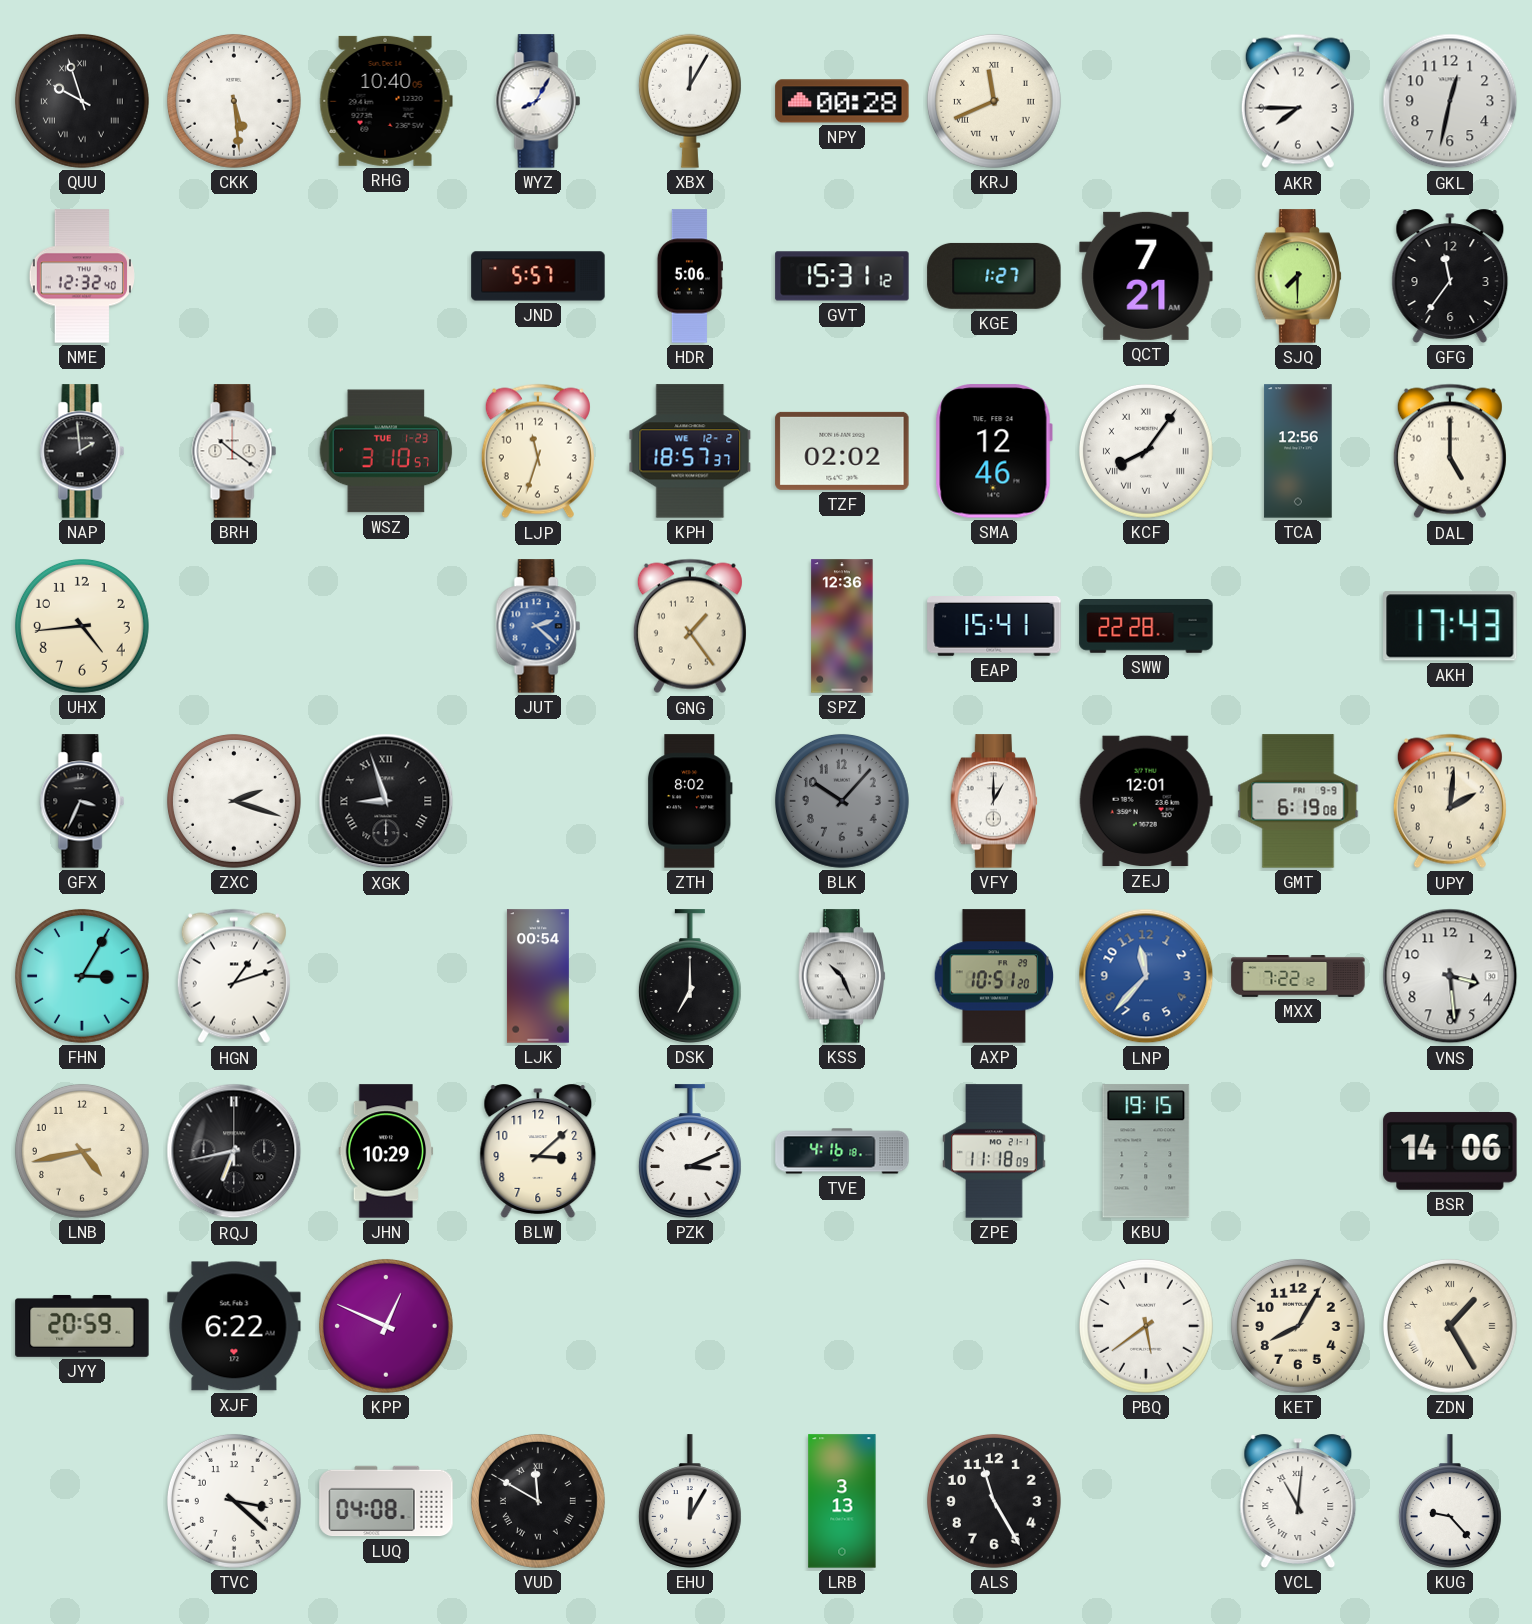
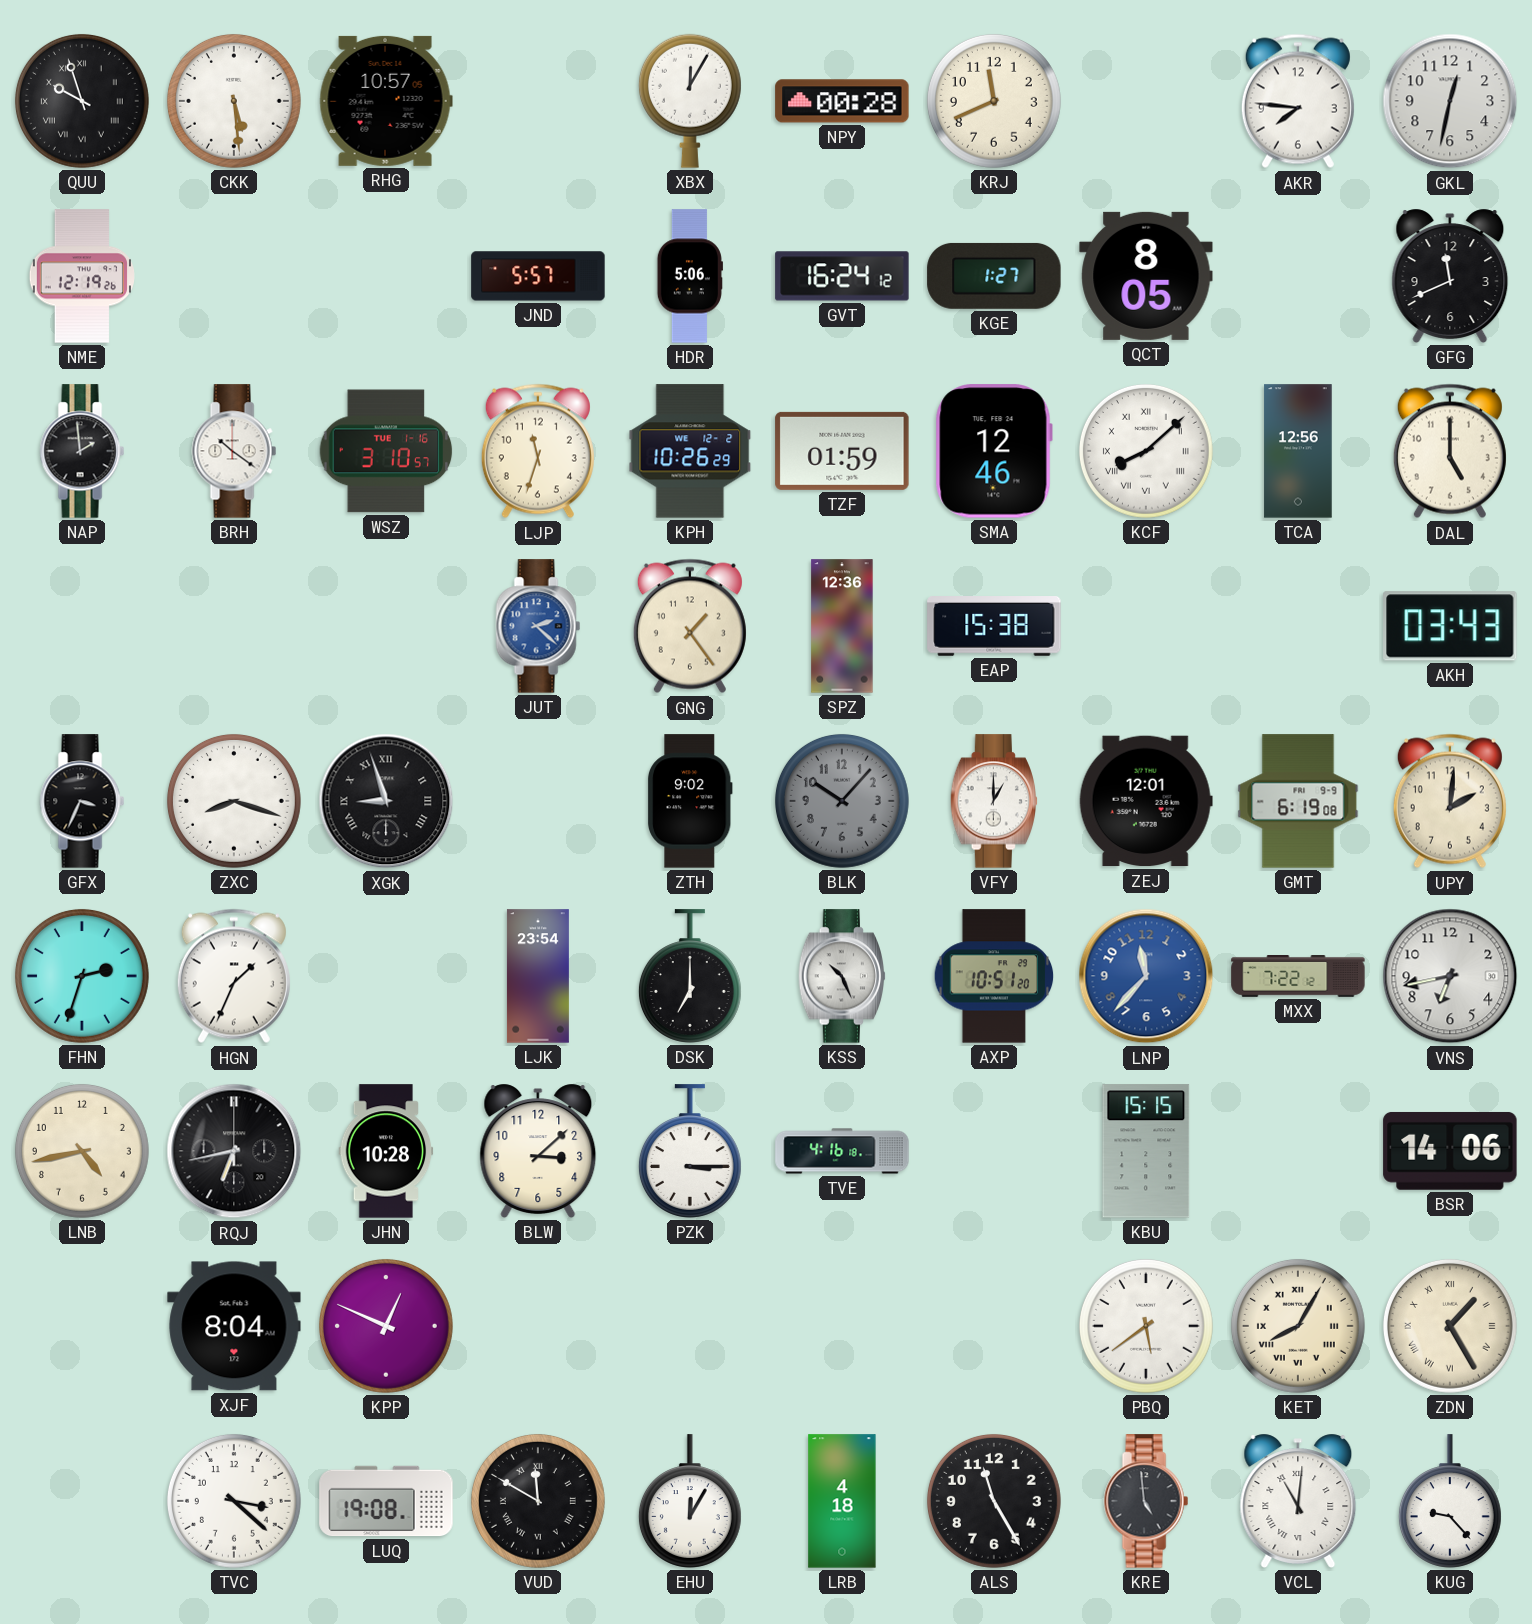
RHG: 10:40 -> 10:57 (386, 101)
WYZ: 8:05 -> none (538, 101)
KRJ numerals: Roman -> Arabic (994, 101)
AKR: 7:45 -> 7:46 (1298, 101)
NME: 12:32 -> 12:19 (82, 276)
GVT: 15:31 -> 16:24 (842, 276)
QCT: 7:21 -> 8:05 (1146, 276)
SJQ: 7:30 -> none (1298, 276)
GFG: 11:36 -> 11:41 (1450, 276)
WSZ date: TUE 1-23 -> TUE 1-16 (386, 451)
KPH: 18:57 -> 10:26 (690, 451)
TZF: 02:02 -> 01:59 (842, 451)
KCF: 8:06 -> 8:08 (1146, 451)
UHX: 4:44 -> none (82, 626)
EAP: 15:41 -> 15:38 (994, 626)
SWW: 22:28 -> none (1146, 627)
AKH: 17:43 -> 03:43 (1450, 626)
ZXC: 2:18 -> 8:18 (234, 801)
ZTH: 8:02 -> 9:02 (690, 801)
FHN: 3:05 -> 2:33 (82, 976)
HGN: 1:12 -> 1:34 (234, 976)
LJK: 00:54 -> 23:54 (538, 976)
VNS: 3:29 -> 6:43 (1450, 976)
JHN: 10:29 -> 10:28 (386, 1151)
PZK: 3:11 -> 3:15 (690, 1151)
ZPE: 11:18 -> none (994, 1151)
KBU: 19:15 -> 15:15 (1146, 1151)
JYY: 20:59 -> none (82, 1326)
XJF: 6:22 -> 8:04 (234, 1326)
KET numerals: Arabic -> Roman (1298, 1326)
LUQ: 04:08 -> 19:08 (386, 1501)
LRB: 3:13 -> 4:18 (842, 1501)
KRE: none -> 4:59 (1146, 1501)
